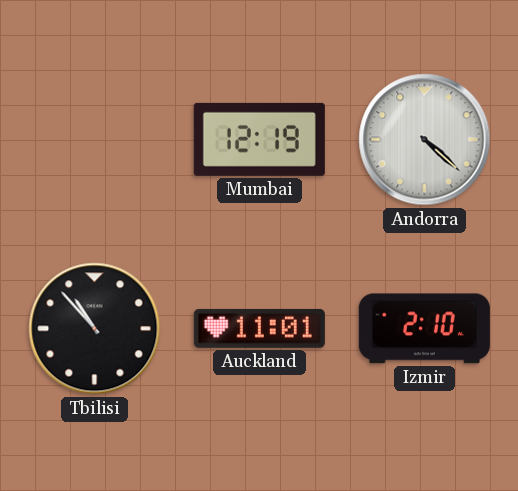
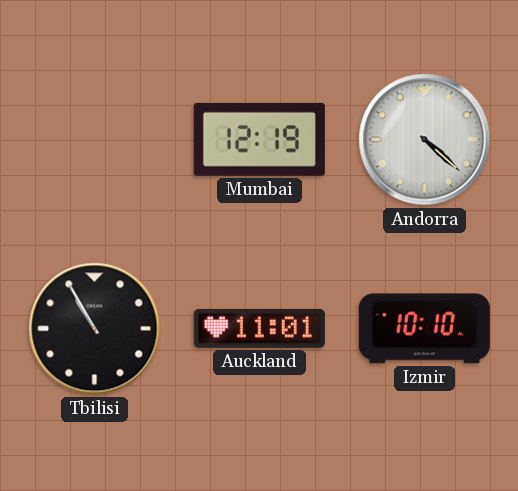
Tbilisi: 10:53 -> 10:55 (95, 329)
Izmir: 2:10 -> 10:10 (424, 329)
